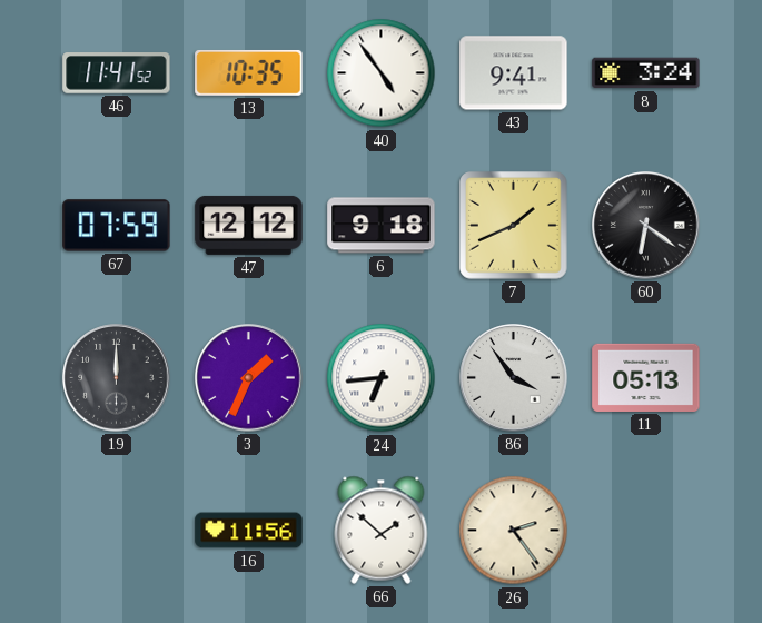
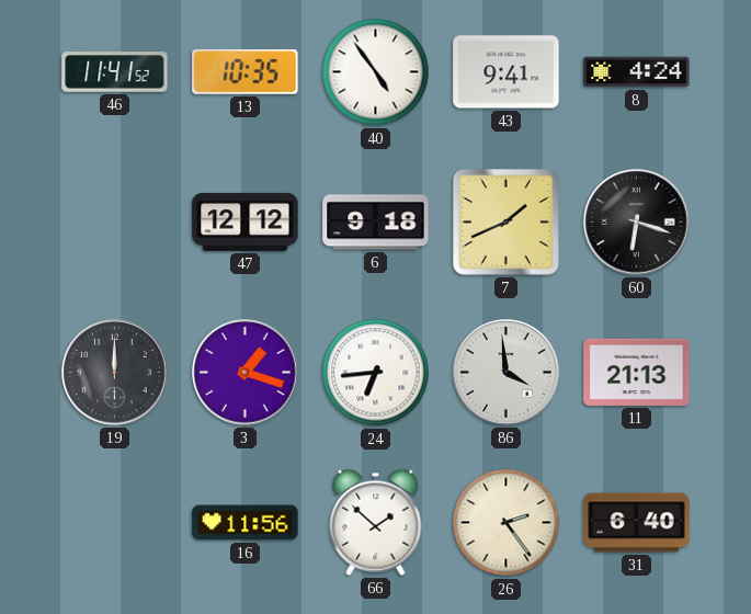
8: 3:24 -> 4:24 (637, 72)
67: 07:59 -> none (117, 226)
60: 6:21 -> 6:18 (637, 223)
3: 1:34 -> 1:18 (246, 373)
86: 3:54 -> 3:59 (507, 373)
11: 05:13 -> 21:13 (637, 372)
31: none -> 6:40 (637, 523)
